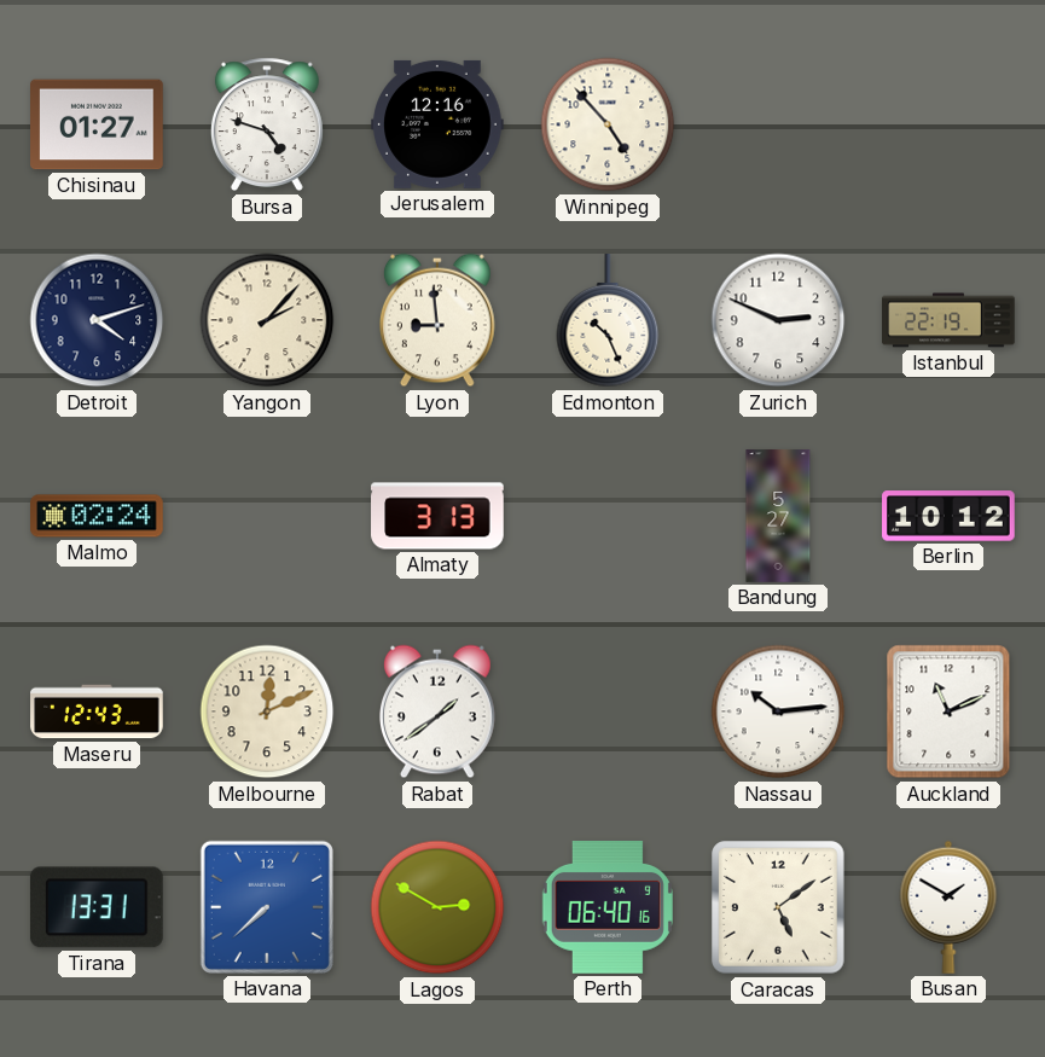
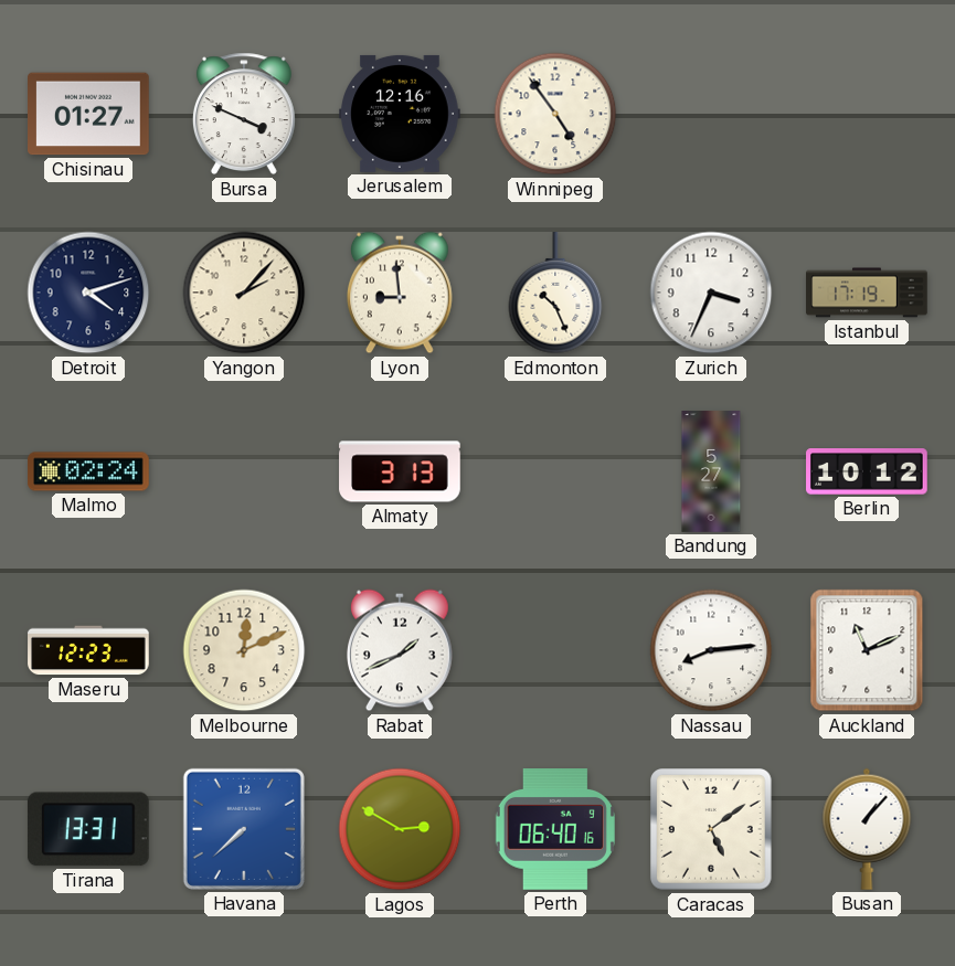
Bursa: 4:48 -> 3:49 (244, 114)
Winnipeg: 4:53 -> 4:54 (555, 114)
Zurich: 2:49 -> 3:34 (711, 293)
Istanbul: 22:19 -> 17:19 (867, 293)
Maseru: 12:43 -> 12:23 (88, 650)
Rabat: 1:39 -> 1:41 (400, 650)
Nassau: 10:14 -> 8:14 (711, 650)
Busan: 1:50 -> 1:07 (867, 829)
